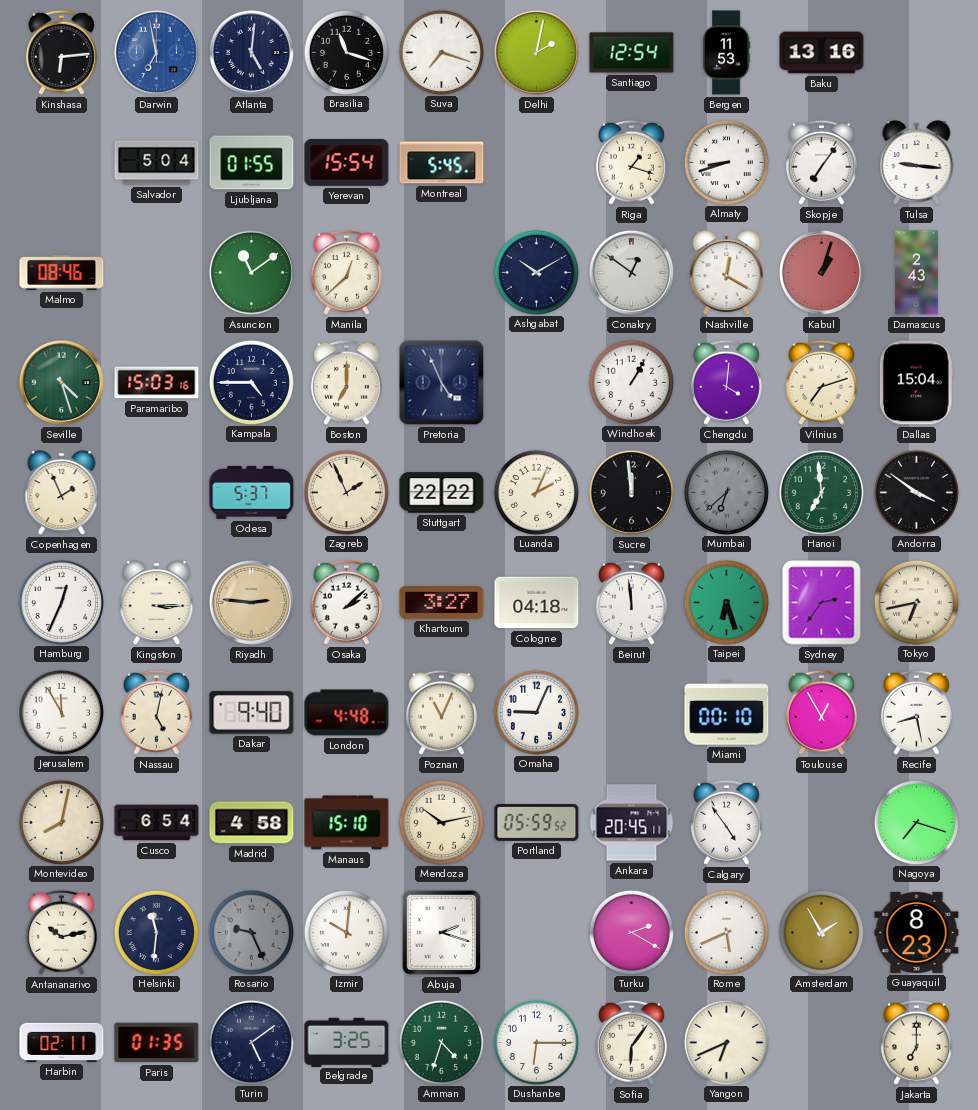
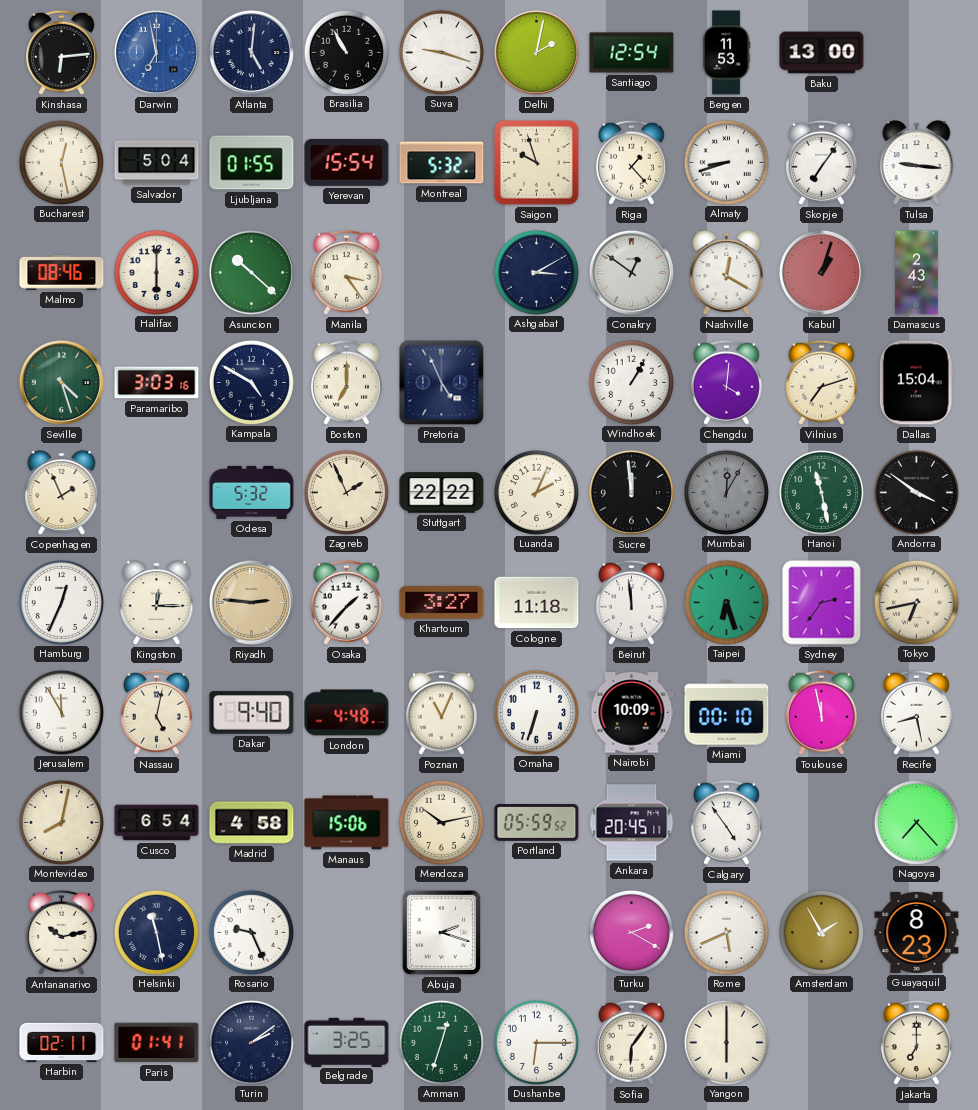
Brasilia: 11:18 -> 10:55 (346, 52)
Suva: 7:18 -> 9:18 (441, 52)
Baku: 13:16 -> 13:00 (822, 53)
Bucharest: none -> 12:28 (61, 162)
Montreal: 5:45 -> 5:32 (442, 163)
Saigon: none -> 9:57 (537, 163)
Riga: 1:18 -> 1:23 (631, 162)
Halifax: none -> 6:00 (156, 272)
Asuncion: 11:09 -> 10:22 (251, 272)
Manila: 12:38 -> 3:24 (346, 272)
Ashgabat: 10:10 -> 3:10 (536, 272)
Paramaribo: 15:03 -> 3:03 (157, 383)
Kampala: 4:45 -> 4:50 (251, 382)
Odesa: 5:37 -> 5:32 (252, 492)
Mumbai: 6:38 -> 12:05 (726, 492)
Hanoi: 6:59 -> 11:28 (821, 492)
Kingston: 3:15 -> 12:15 (157, 603)
Osaka: 2:08 -> 1:37 (346, 602)
Cologne: 04:18 -> 11:18 (537, 603)
Omaha: 9:04 -> 6:33 (536, 712)
Nairobi: none -> 10:09 (632, 713)
Toulouse: 12:55 -> 11:58 (821, 712)
Manaus: 15:10 -> 15:06 (347, 823)
Nagoya: 7:18 -> 7:23 (916, 822)
Helsinki: 11:31 -> 11:28 (156, 932)
Rosario dial: grey -> white (251, 932)
Izmir: 10:01 -> none (346, 932)
Paris: 01:35 -> 01:41 (157, 1043)
Turin: 5:09 -> 2:09 (251, 1042)
Amman: 4:33 -> 12:33 (441, 1042)
Yangon: 6:41 -> 6:00 (726, 1042)
